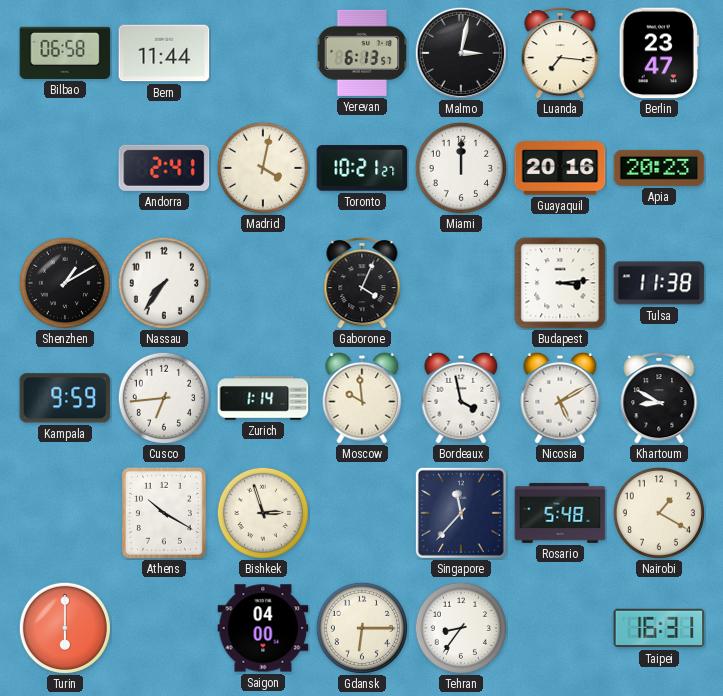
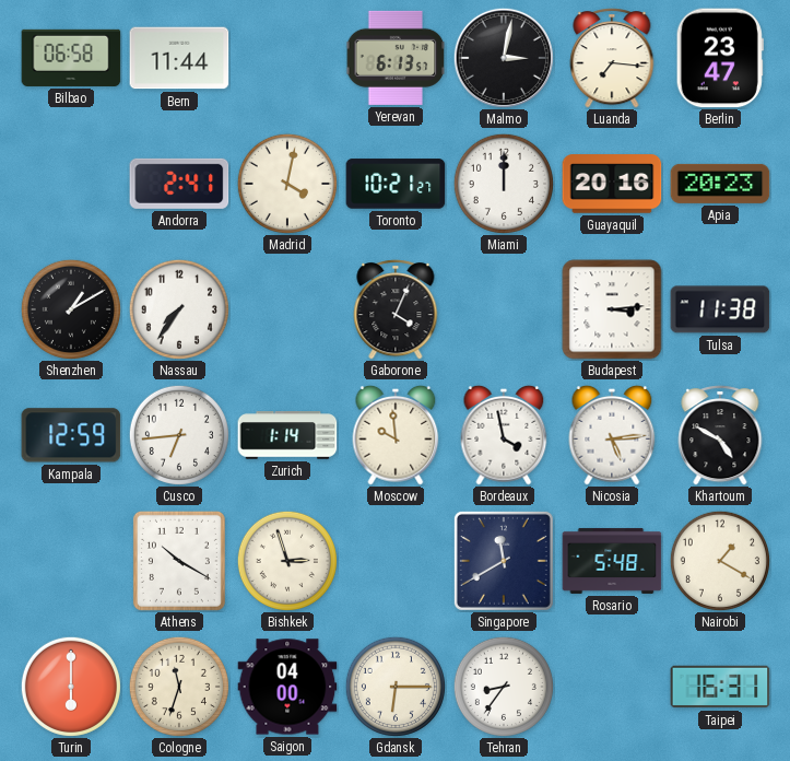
Kampala: 9:59 -> 12:59 (71, 435)
Nicosia: 5:10 -> 5:14 (612, 435)
Khartoum: 8:50 -> 4:50 (720, 435)
Singapore: 11:37 -> 11:40 (504, 561)
Cologne: none -> 11:33 (179, 687)
